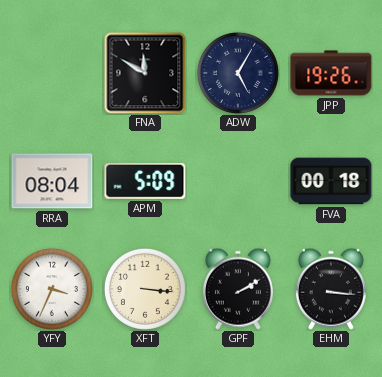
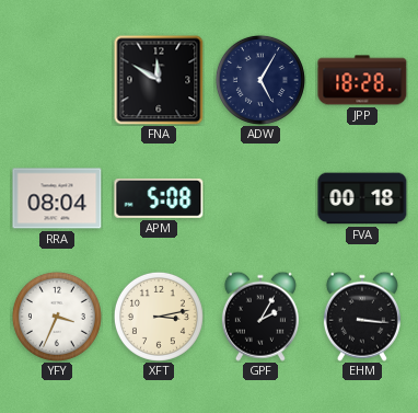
JPP: 19:26 -> 18:28 (362, 80)
APM: 5:09 -> 5:08 (159, 198)
XFT: 3:16 -> 3:13 (159, 317)
GPF: 2:10 -> 2:05 (260, 317)
